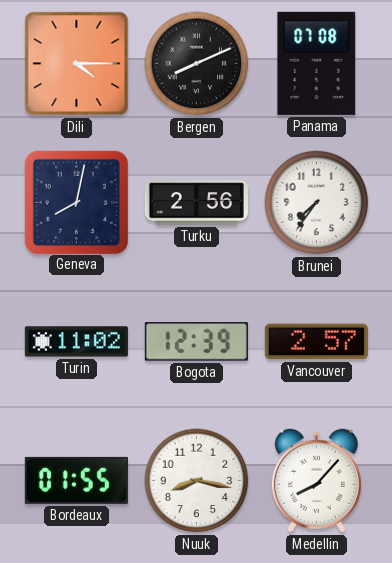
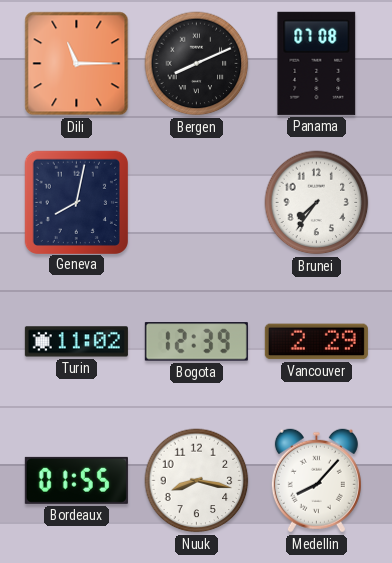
Dili: 4:15 -> 11:15 (77, 64)
Turku: 2:56 -> none (196, 203)
Vancouver: 2:57 -> 2:29 (316, 342)
